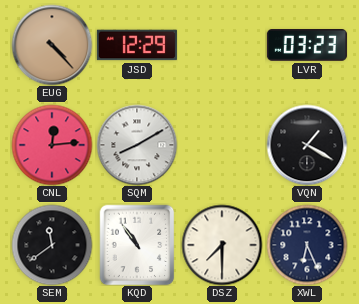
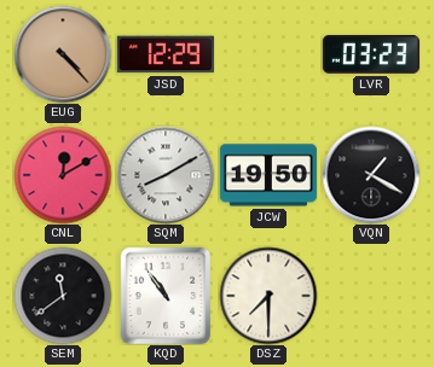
CNL: 12:14 -> 12:10 (63, 175)
JCW: none -> 19:50 (268, 175)
XWL: 6:26 -> none (307, 245)
